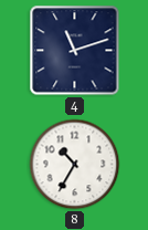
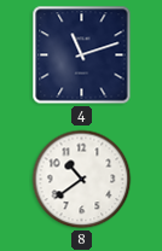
8: 10:35 -> 10:39 (82, 180)
